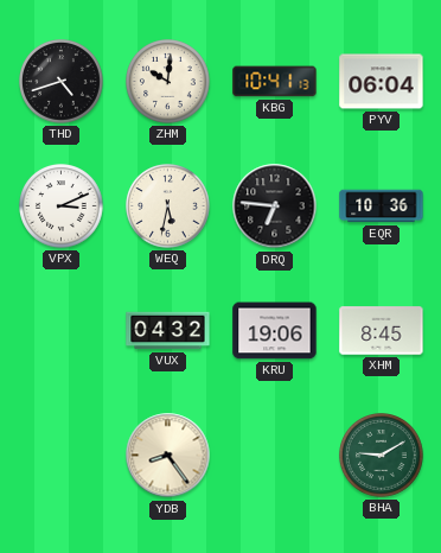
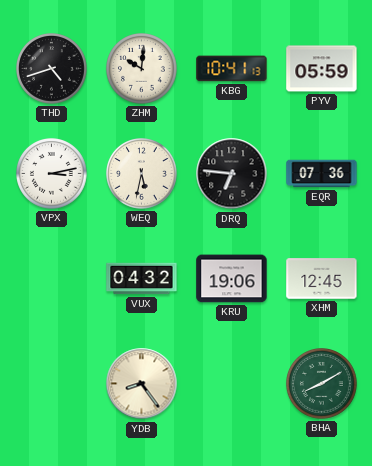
PYV: 06:04 -> 05:59 (322, 69)
VPX: 3:11 -> 3:13 (52, 174)
EQR: 10:36 -> 07:36 (322, 174)
XHM: 8:45 -> 12:45 (322, 279)
BHA: 9:10 -> 8:10 (322, 384)
